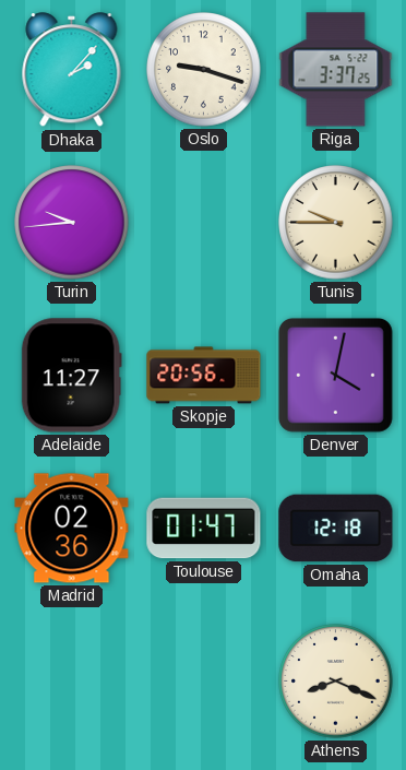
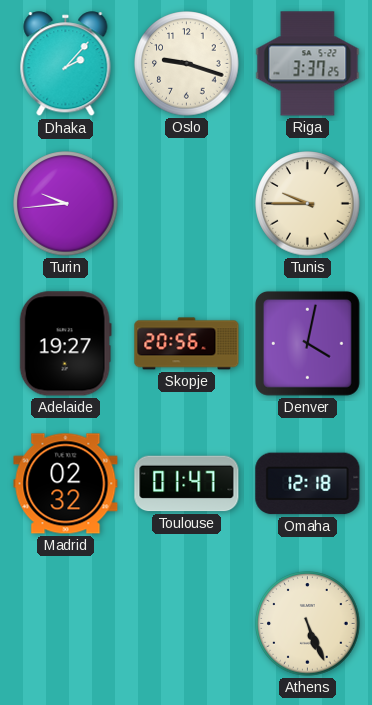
Adelaide: 11:27 -> 19:27 (65, 344)
Madrid: 02:36 -> 02:32 (66, 484)
Athens: 8:19 -> 5:26 (308, 624)
